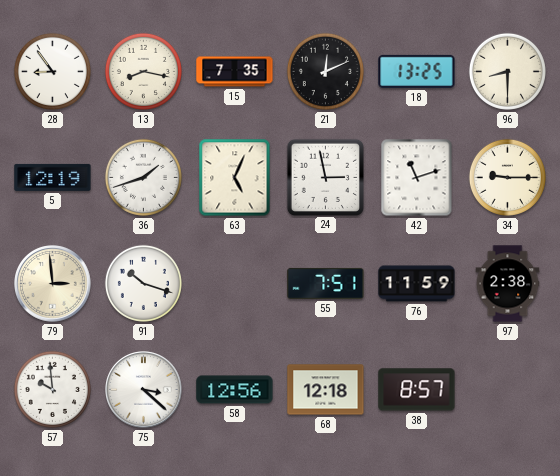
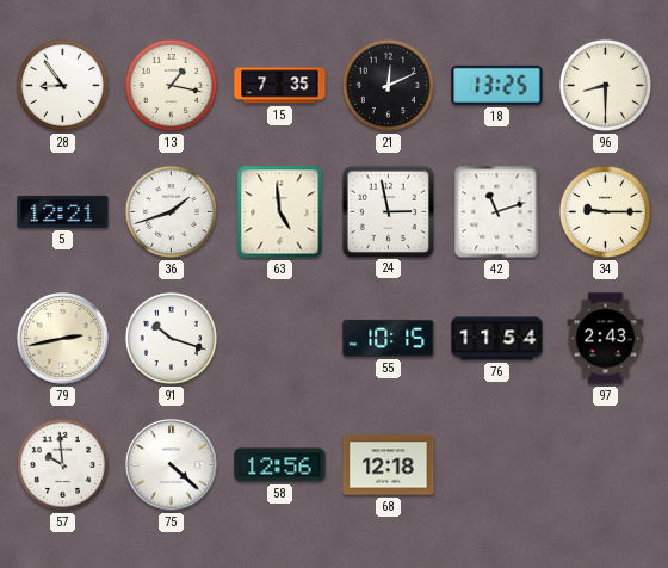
13: 8:17 -> 1:17 (171, 85)
5: 12:19 -> 12:21 (63, 211)
63: 5:04 -> 4:59 (280, 212)
79: 2:59 -> 2:43 (63, 339)
55: 7:51 -> 10:15 (389, 338)
76: 11:59 -> 11:54 (497, 339)
97: 2:38 -> 2:43 (606, 339)
75: 3:22 -> 4:22 (172, 465)
38: 8:57 -> none (417, 390)
